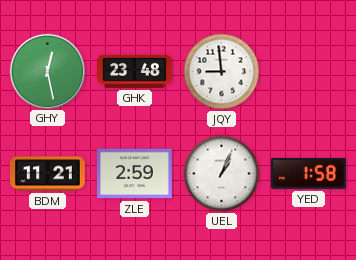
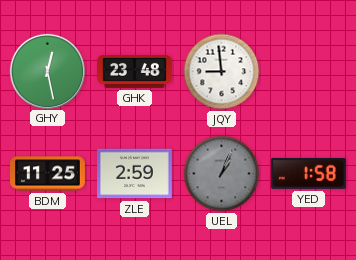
BDM: 11:21 -> 11:25 (48, 174)
UEL dial: white -> grey (222, 174)
